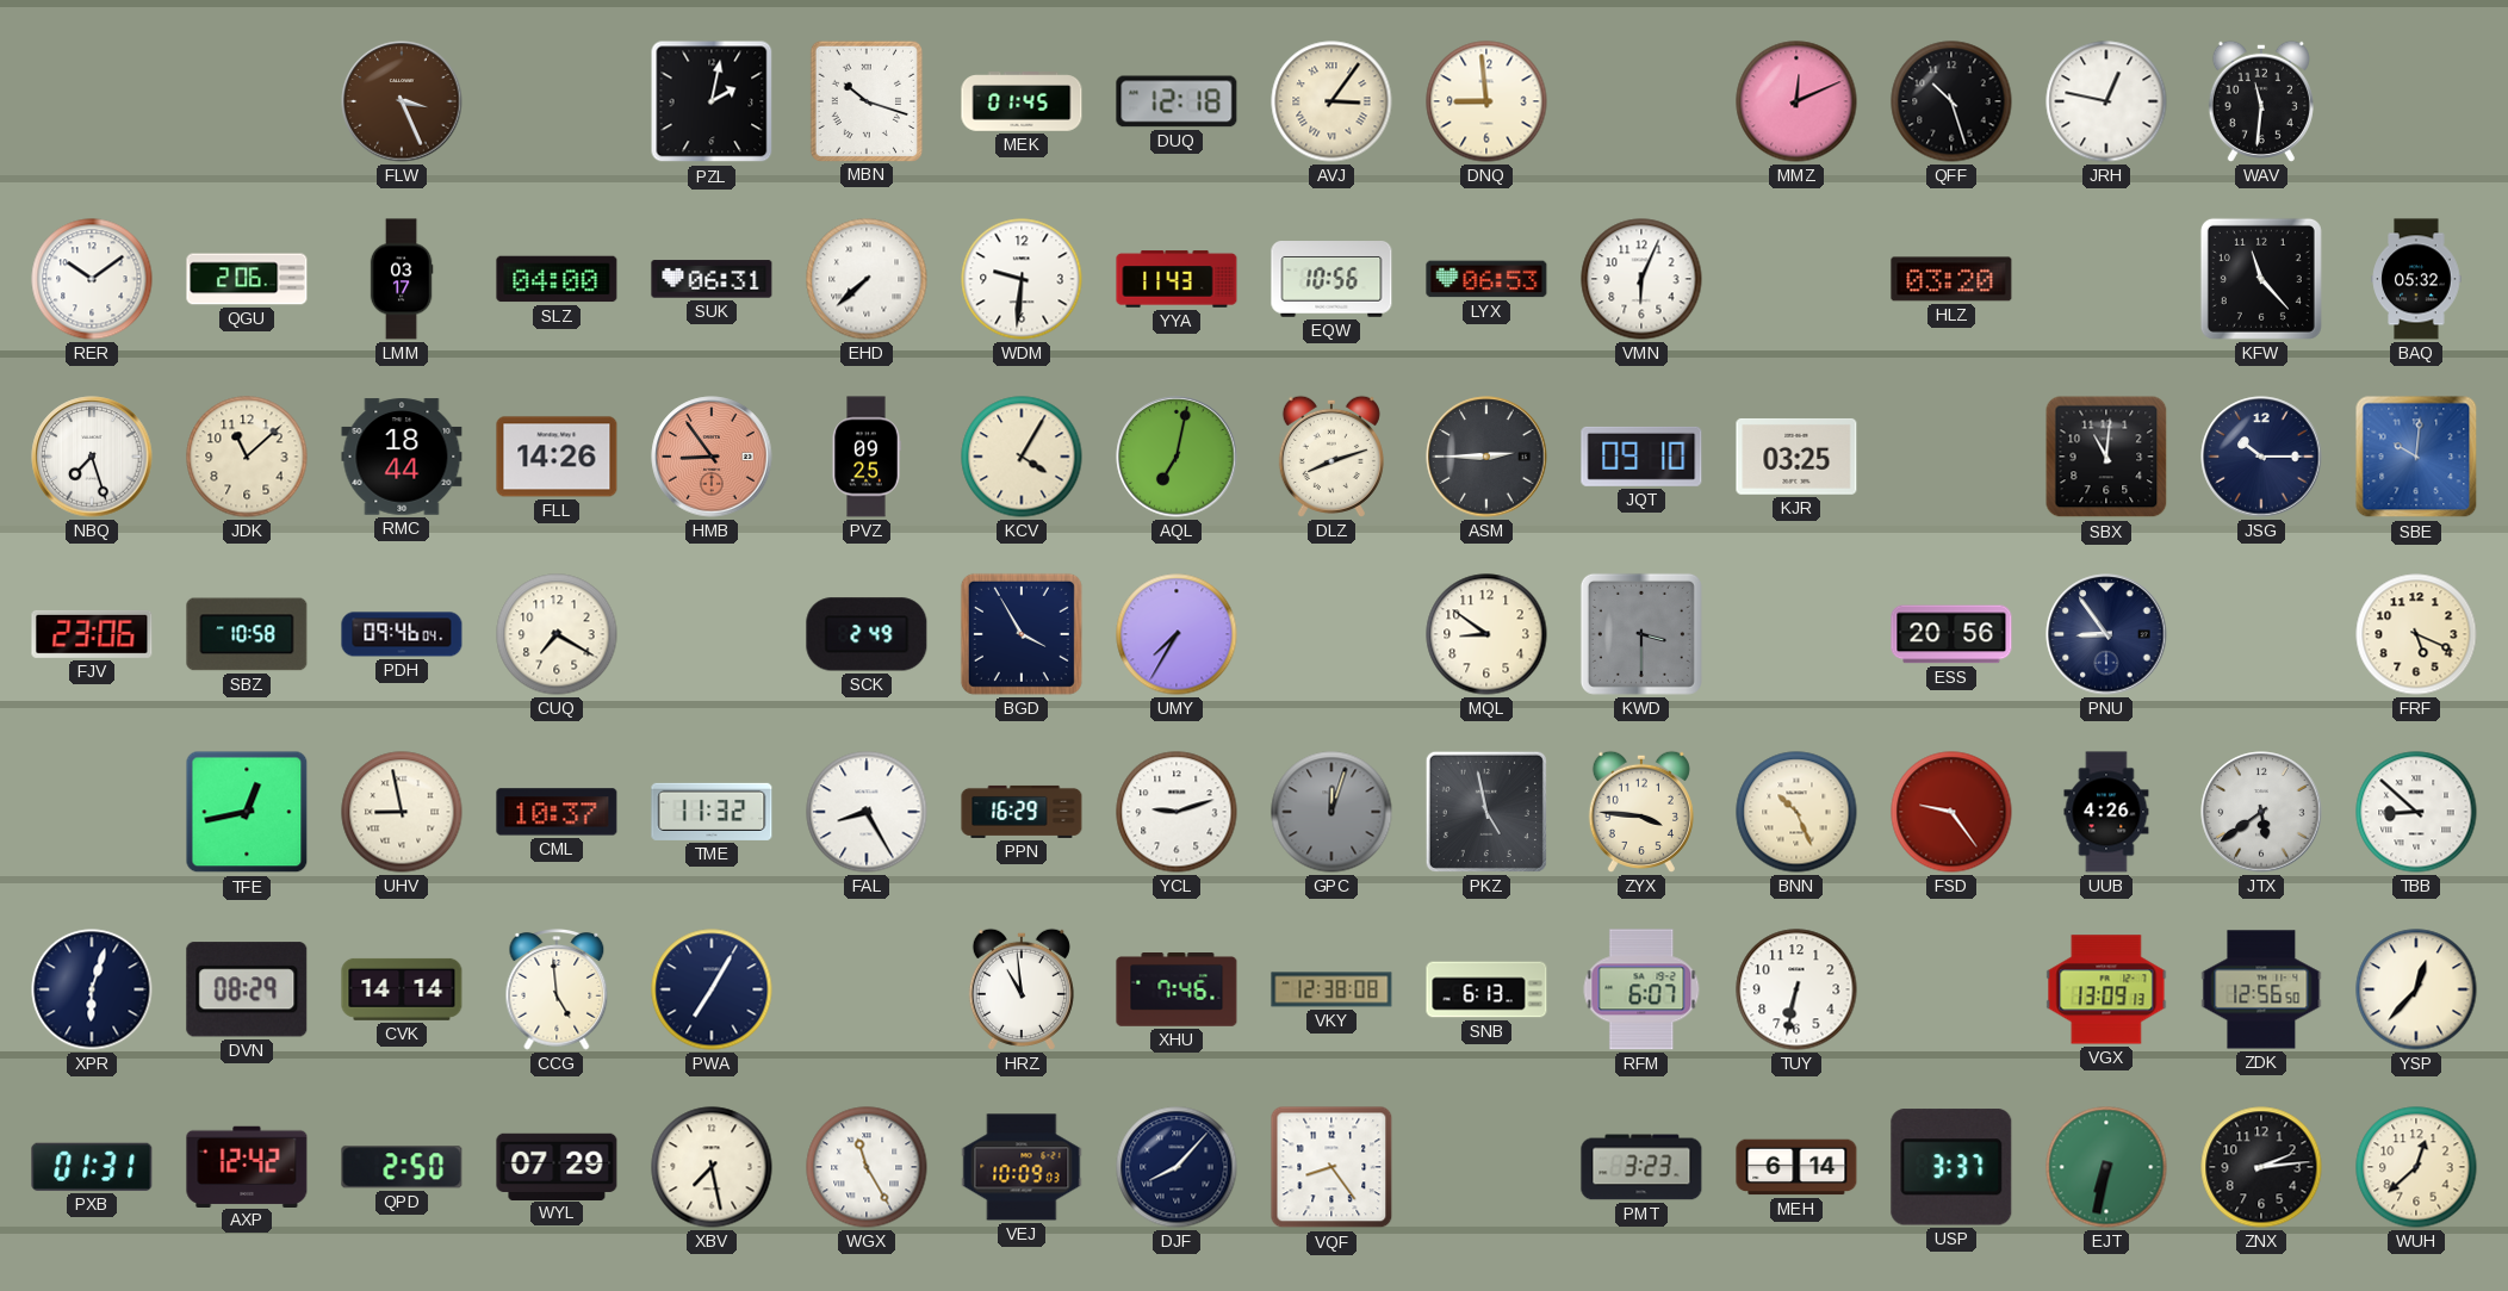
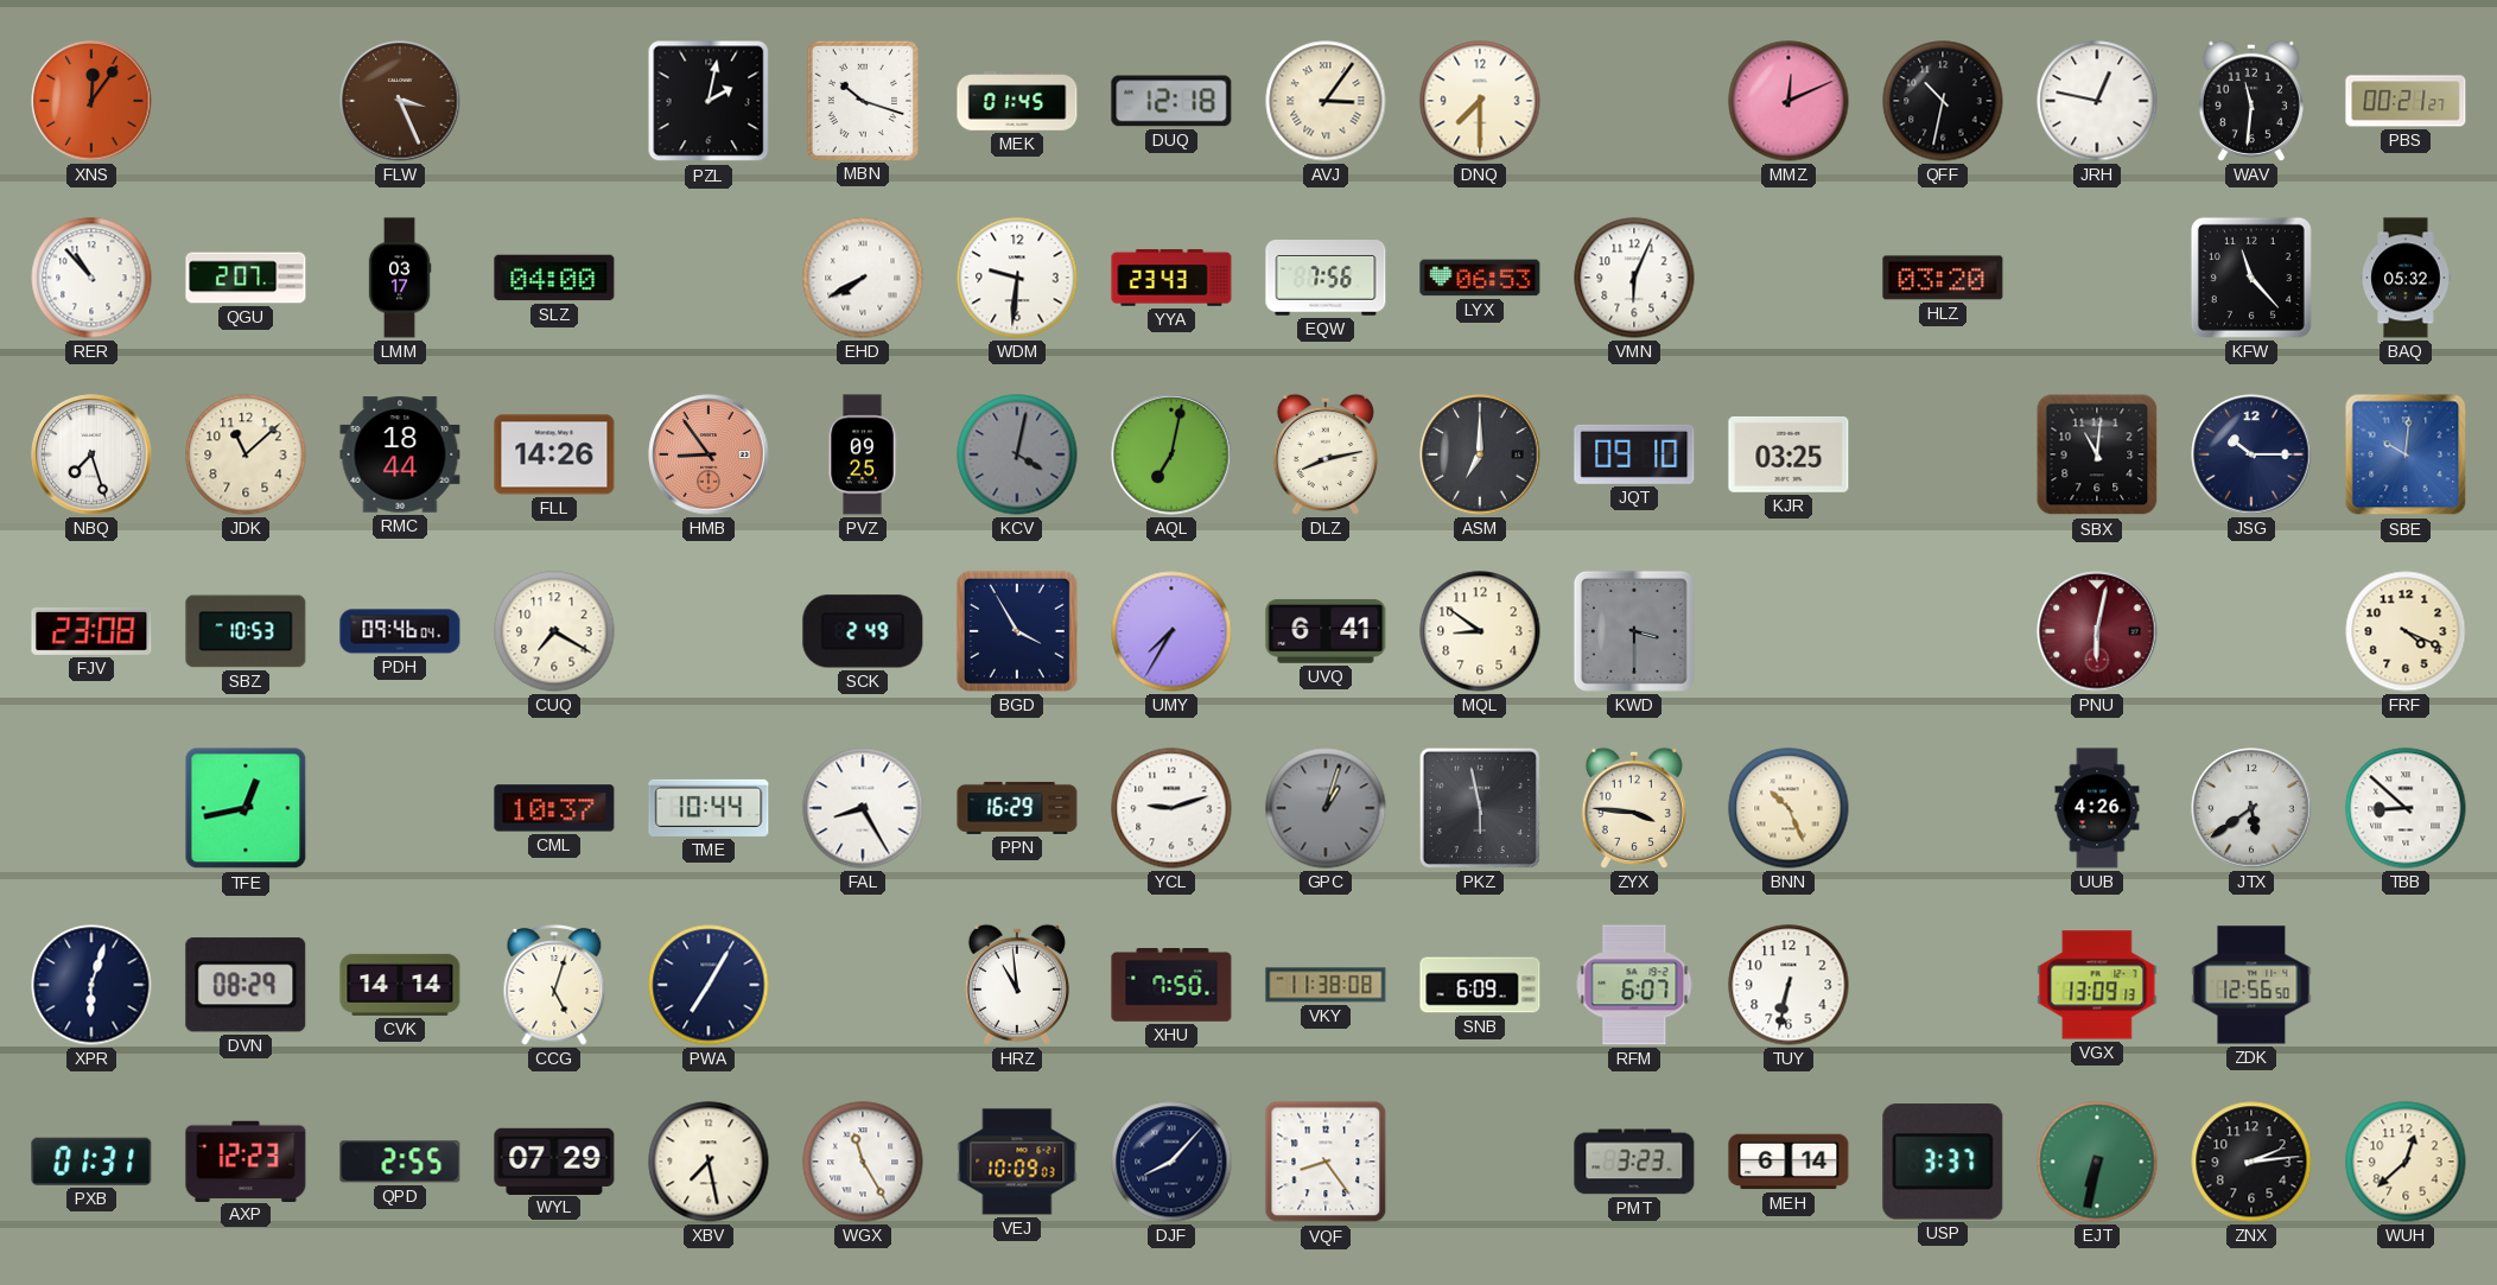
XNS: none -> 12:06 (91, 101)
DNQ: 8:59 -> 7:30 (1480, 101)
QFF: 10:27 -> 10:32 (1943, 101)
PBS: none -> 00:21 (2406, 101)
RER: 10:09 -> 10:53 (91, 278)
QGU: 2:06 -> 2:07 (246, 278)
SUK: 06:31 -> none (712, 279)
EHD: 7:38 -> 7:40 (863, 278)
YYA: 11:43 -> 23:43 (1171, 278)
EQW: 10:56 -> 7:56 (1326, 278)
KCV: 4:05 -> 4:02 (1017, 454)
KCV dial: cream -> grey (1017, 454)
DLZ: 8:12 -> 8:13 (1326, 454)
ASM: 2:45 -> 7:00 (1480, 454)
FJV: 23:06 -> 23:08 (91, 631)
SBZ: 10:58 -> 10:53 (246, 631)
UVQ: none -> 6:41 (1326, 631)
ESS: 20:56 -> none (1951, 634)
PNU: 8:54 -> 6:02 (2097, 631)
PNU dial: navy -> burgundy (2097, 631)
FRF: 5:19 -> 4:19 (2406, 631)
UHV: 8:58 -> none (402, 812)
TME: 11:32 -> 10:44 (709, 808)
GPC: 12:03 -> 1:03 (1326, 808)
PKZ: 4:58 -> 5:58 (1480, 808)
FSD: 9:24 -> none (1951, 812)
CCG: 4:59 -> 5:03 (554, 986)
XHU: 7:46 -> 7:50 (1171, 986)
VKY: 12:38 -> 11:38 (1326, 985)
SNB: 6:13 -> 6:09 (1480, 985)
YSP: 12:37 -> none (2416, 989)
AXP: 12:42 -> 12:23 (246, 1160)
QPD: 2:50 -> 2:55 (400, 1162)
